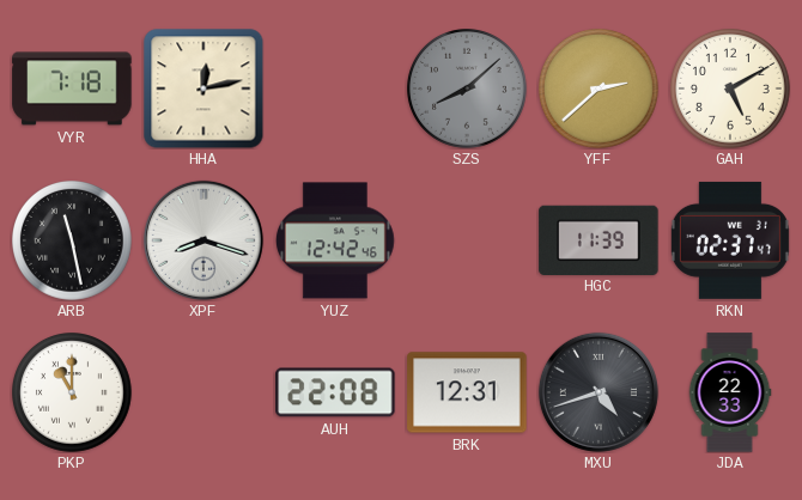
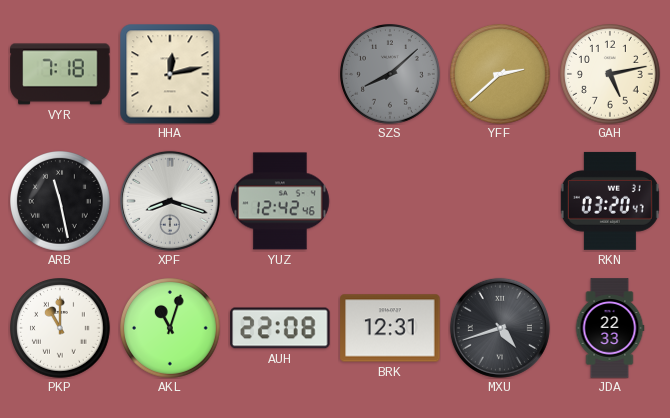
GAH: 5:10 -> 5:13 (611, 75)
HGC: 11:39 -> none (599, 239)
RKN: 02:37 -> 03:20 (610, 201)
AKL: none -> 11:03 (171, 329)
